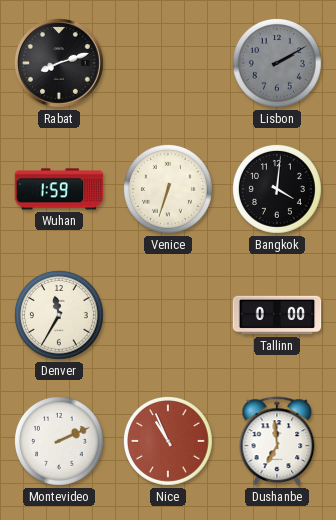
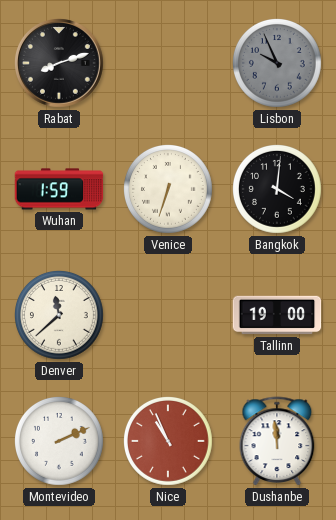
Lisbon: 2:10 -> 9:56 (278, 64)
Denver: 11:35 -> 11:38 (60, 316)
Tallinn: 0:00 -> 19:00 (277, 315)
Dushanbe: 6:59 -> 11:59 (277, 441)
